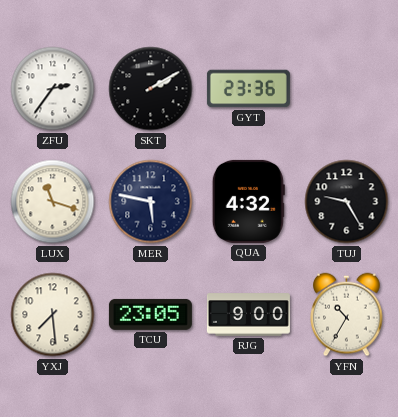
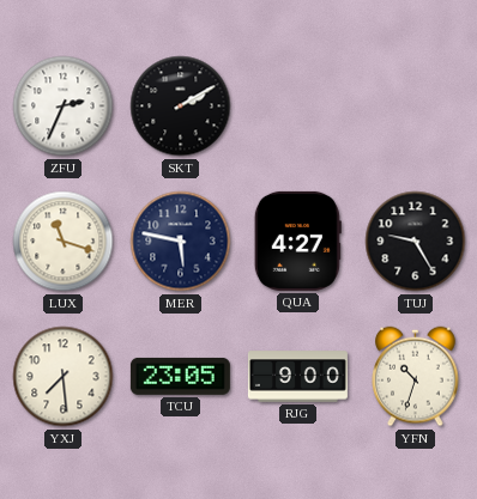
ZFU: 2:36 -> 2:34 (64, 107)
GYT: 23:36 -> none (248, 89)
QUA: 4:32 -> 4:27 (297, 241)
YFN: 10:35 -> 10:33 (416, 377)
